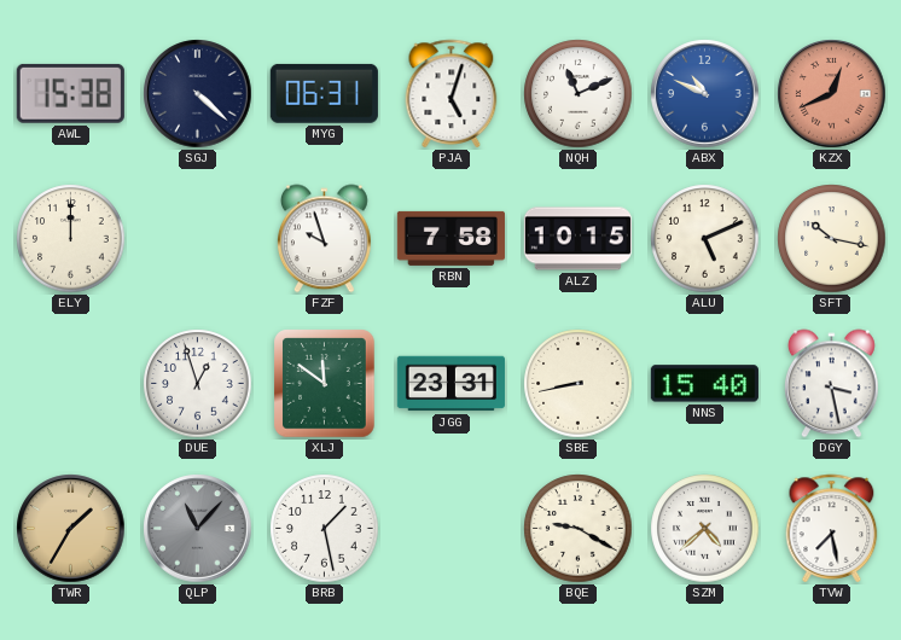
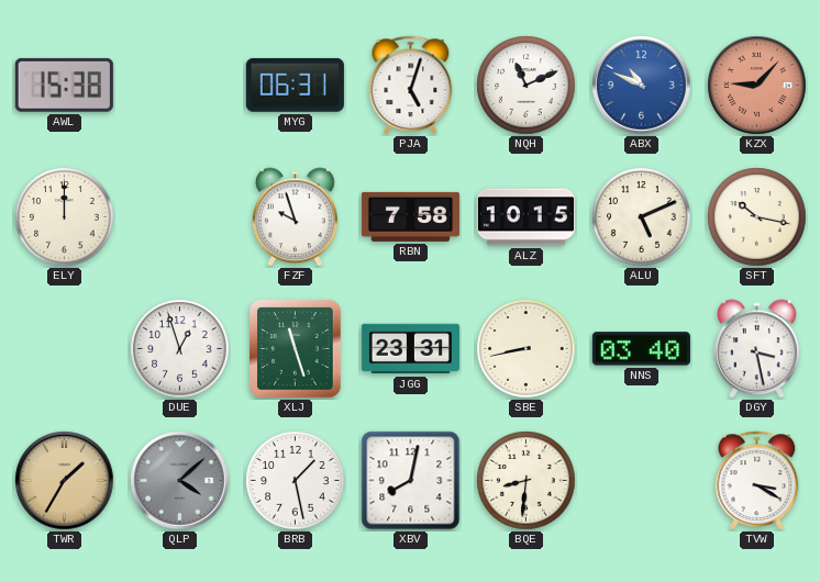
SGJ: 4:22 -> none (198, 94)
KZX: 12:41 -> 9:07 (757, 86)
XLJ: 11:51 -> 11:27 (296, 349)
NNS: 15:40 -> 03:40 (641, 349)
QLP: 11:07 -> 4:08 (180, 481)
XBV: none -> 8:02 (411, 481)
BQE: 9:20 -> 8:31 (527, 481)
SZM: 4:38 -> none (705, 529)
TVW: 7:28 -> 3:20 (757, 480)
